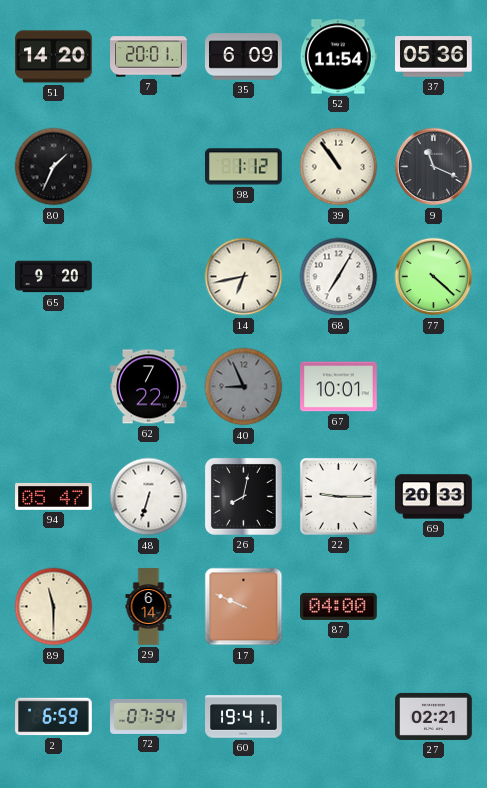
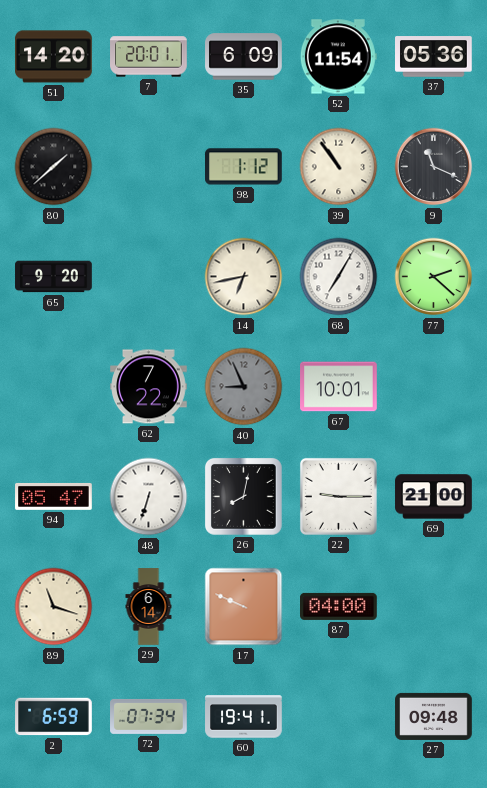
80: 1:34 -> 1:38 (54, 167)
77: 4:22 -> 2:22 (434, 277)
69: 20:33 -> 21:00 (434, 497)
89: 11:30 -> 11:18 (54, 607)
27: 02:21 -> 09:48 (434, 716)
